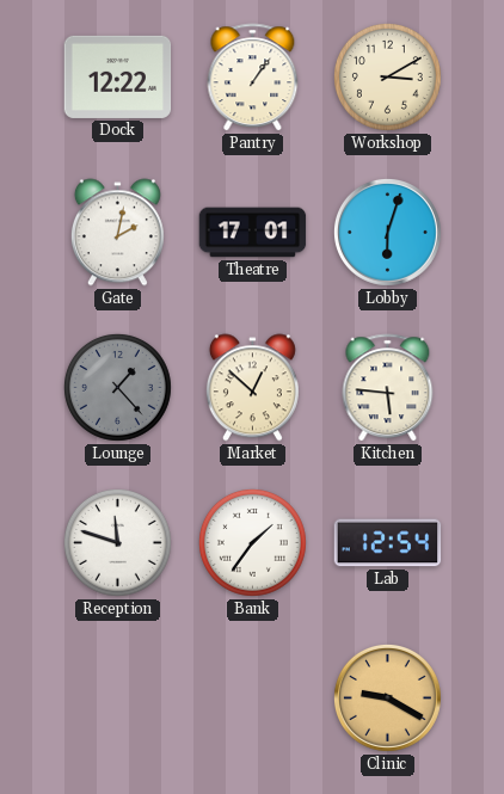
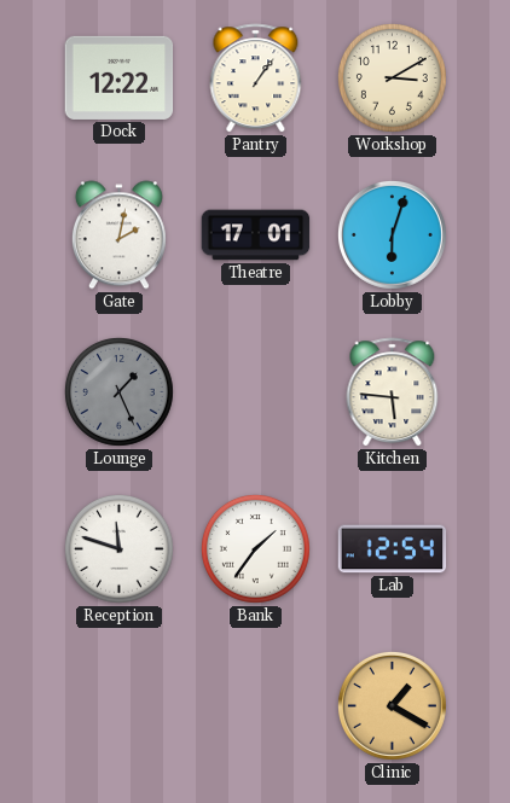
Lounge: 1:23 -> 1:26 (118, 391)
Market: 12:52 -> none (252, 388)
Clinic: 9:20 -> 1:20 (392, 705)
